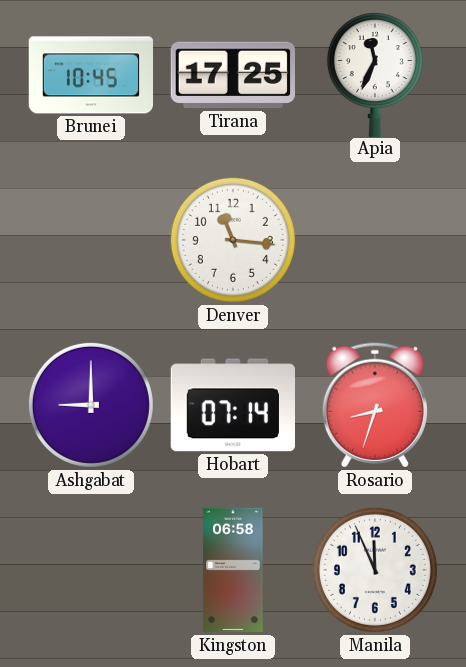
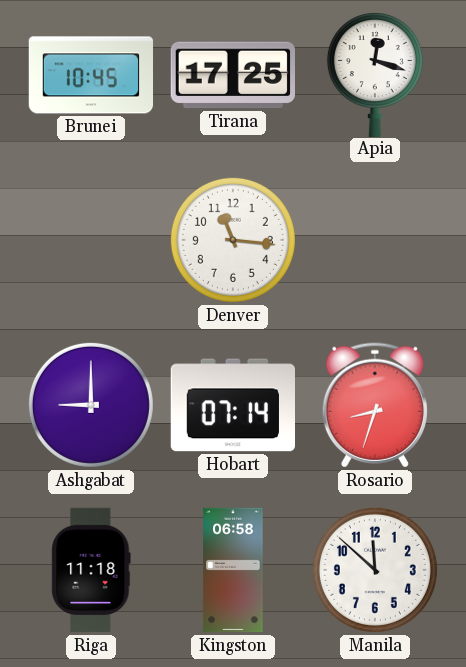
Apia: 11:34 -> 12:18 (375, 75)
Riga: none -> 11:18 (91, 570)
Manila: 11:56 -> 11:52 (375, 570)
